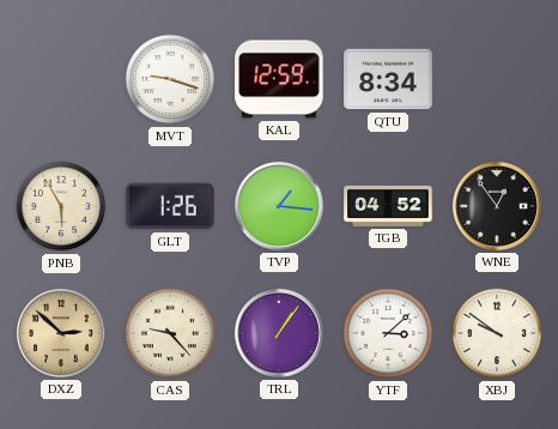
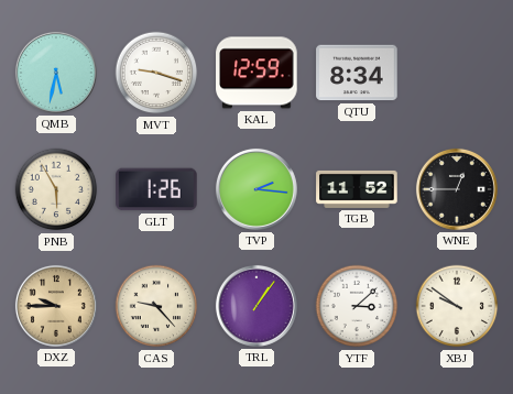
QMB: none -> 5:32 (56, 73)
TVP: 1:16 -> 2:16 (256, 189)
TGB: 04:52 -> 11:52 (357, 189)
WNE: 12:54 -> 12:45 (457, 189)
DXZ: 2:52 -> 9:45 (56, 306)
